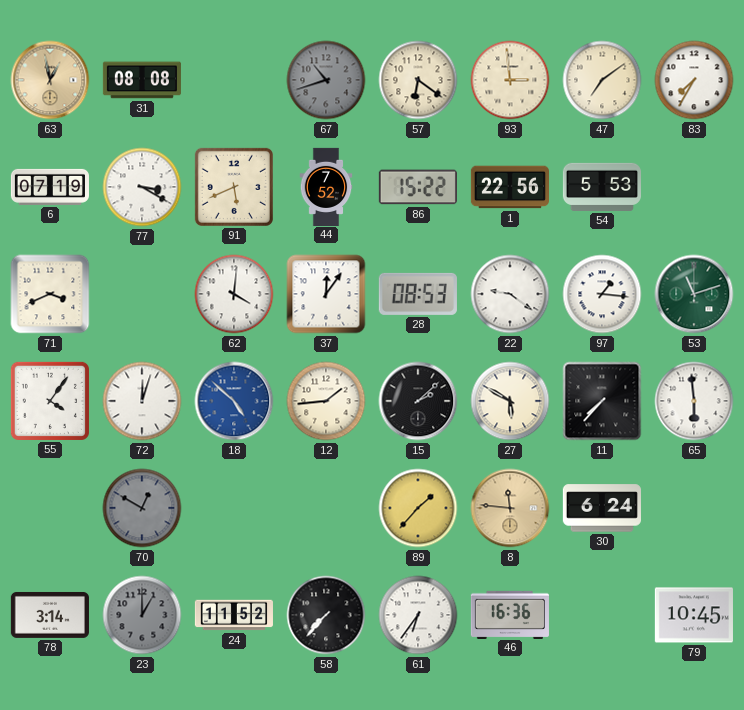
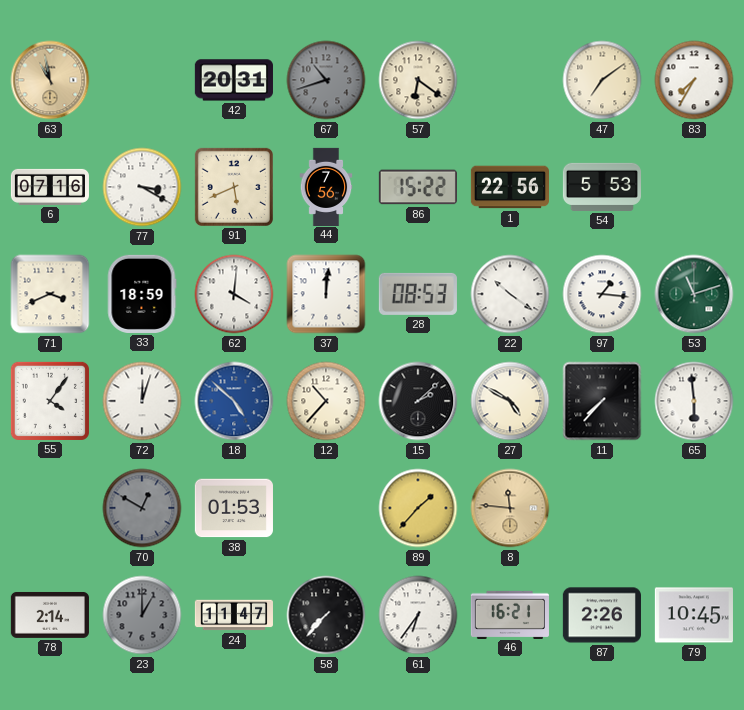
63: 12:58 -> 10:58 (50, 80)
31: 08:08 -> none (142, 80)
42: none -> 20:31 (234, 80)
93: 2:59 -> none (510, 80)
6: 07:19 -> 07:16 (50, 187)
44: 7:52 -> 7:56 (326, 186)
33: none -> 18:59 (142, 294)
37: 12:06 -> 12:01 (326, 294)
22: 9:21 -> 10:21 (510, 294)
12: 1:44 -> 10:37 (326, 401)
27: 5:50 -> 4:50 (510, 401)
38: none -> 01:53 (234, 508)
30: 6:24 -> none (602, 508)
78: 3:14 -> 2:14 (50, 615)
24: 11:52 -> 11:47 (234, 615)
46: 16:36 -> 16:21 (510, 614)
87: none -> 2:26 (602, 615)
